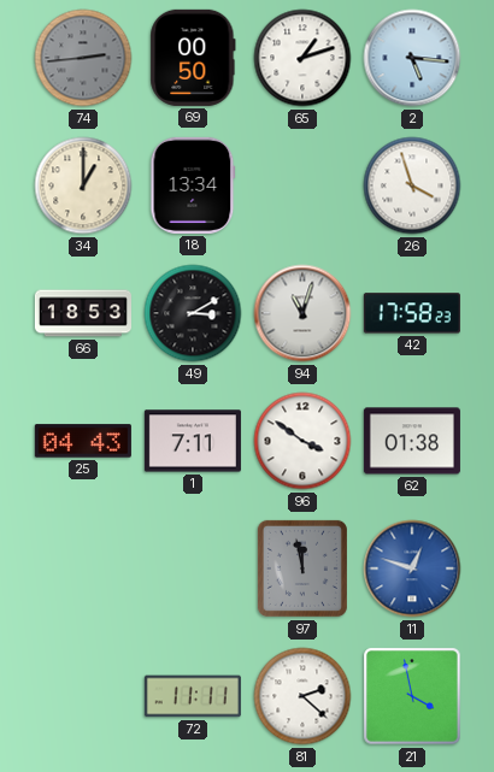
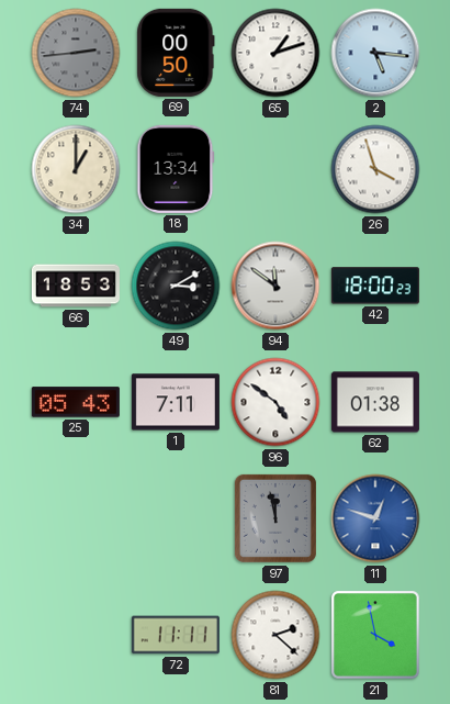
94: 11:03 -> 11:51 (275, 286)
42: 17:58 -> 18:00 (375, 286)
25: 04:43 -> 05:43 (76, 402)
96: 3:51 -> 4:51 (275, 402)
